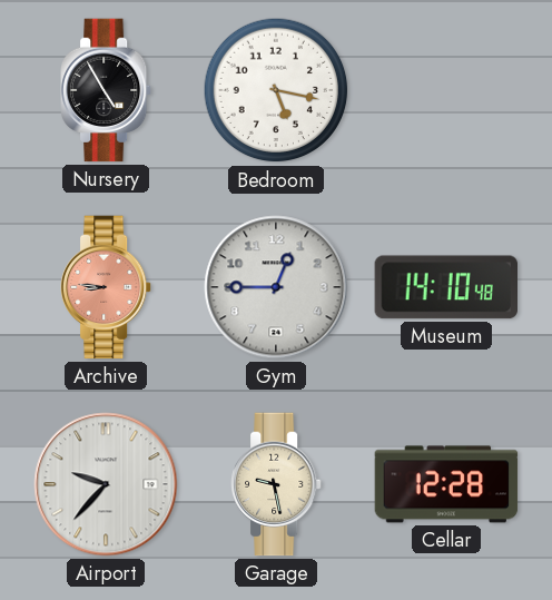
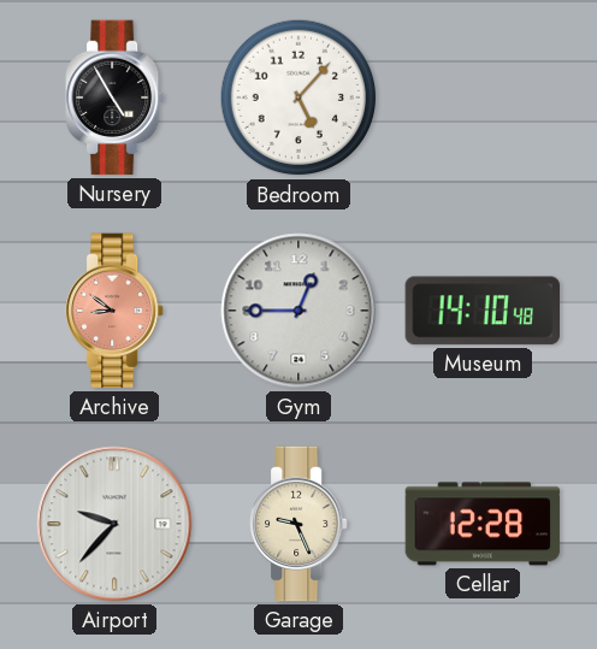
Bedroom: 5:17 -> 5:07 (298, 98)
Archive: 8:46 -> 8:51 (116, 311)
Garage: 9:28 -> 9:26 (300, 524)
